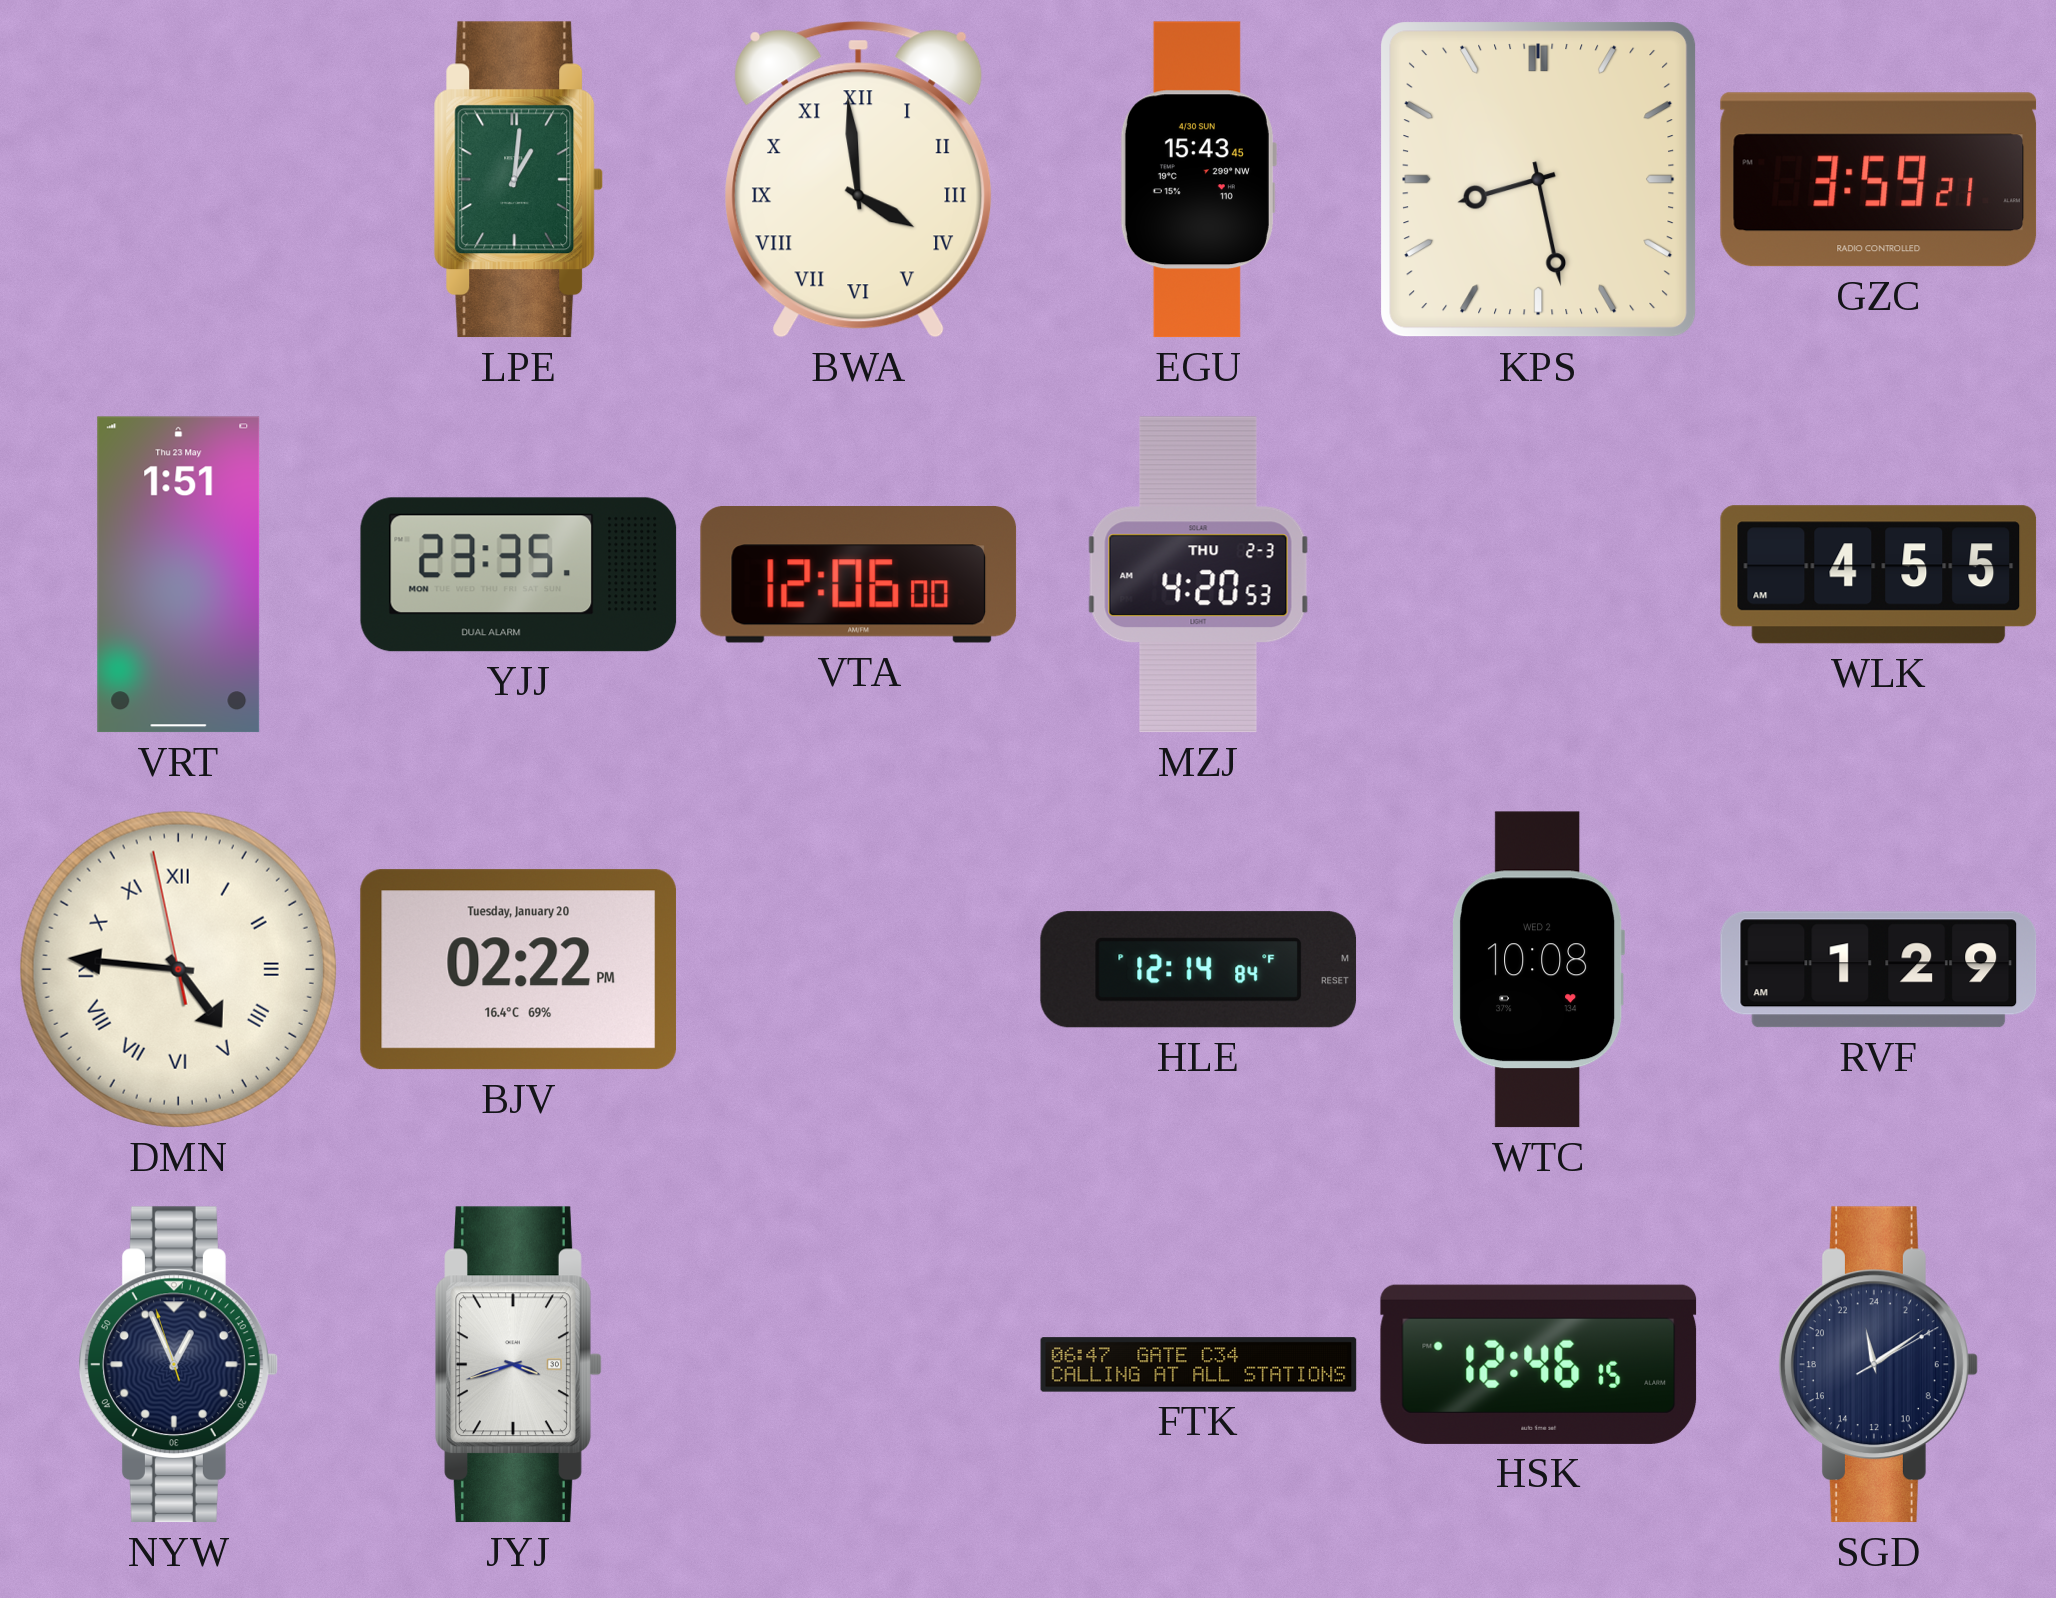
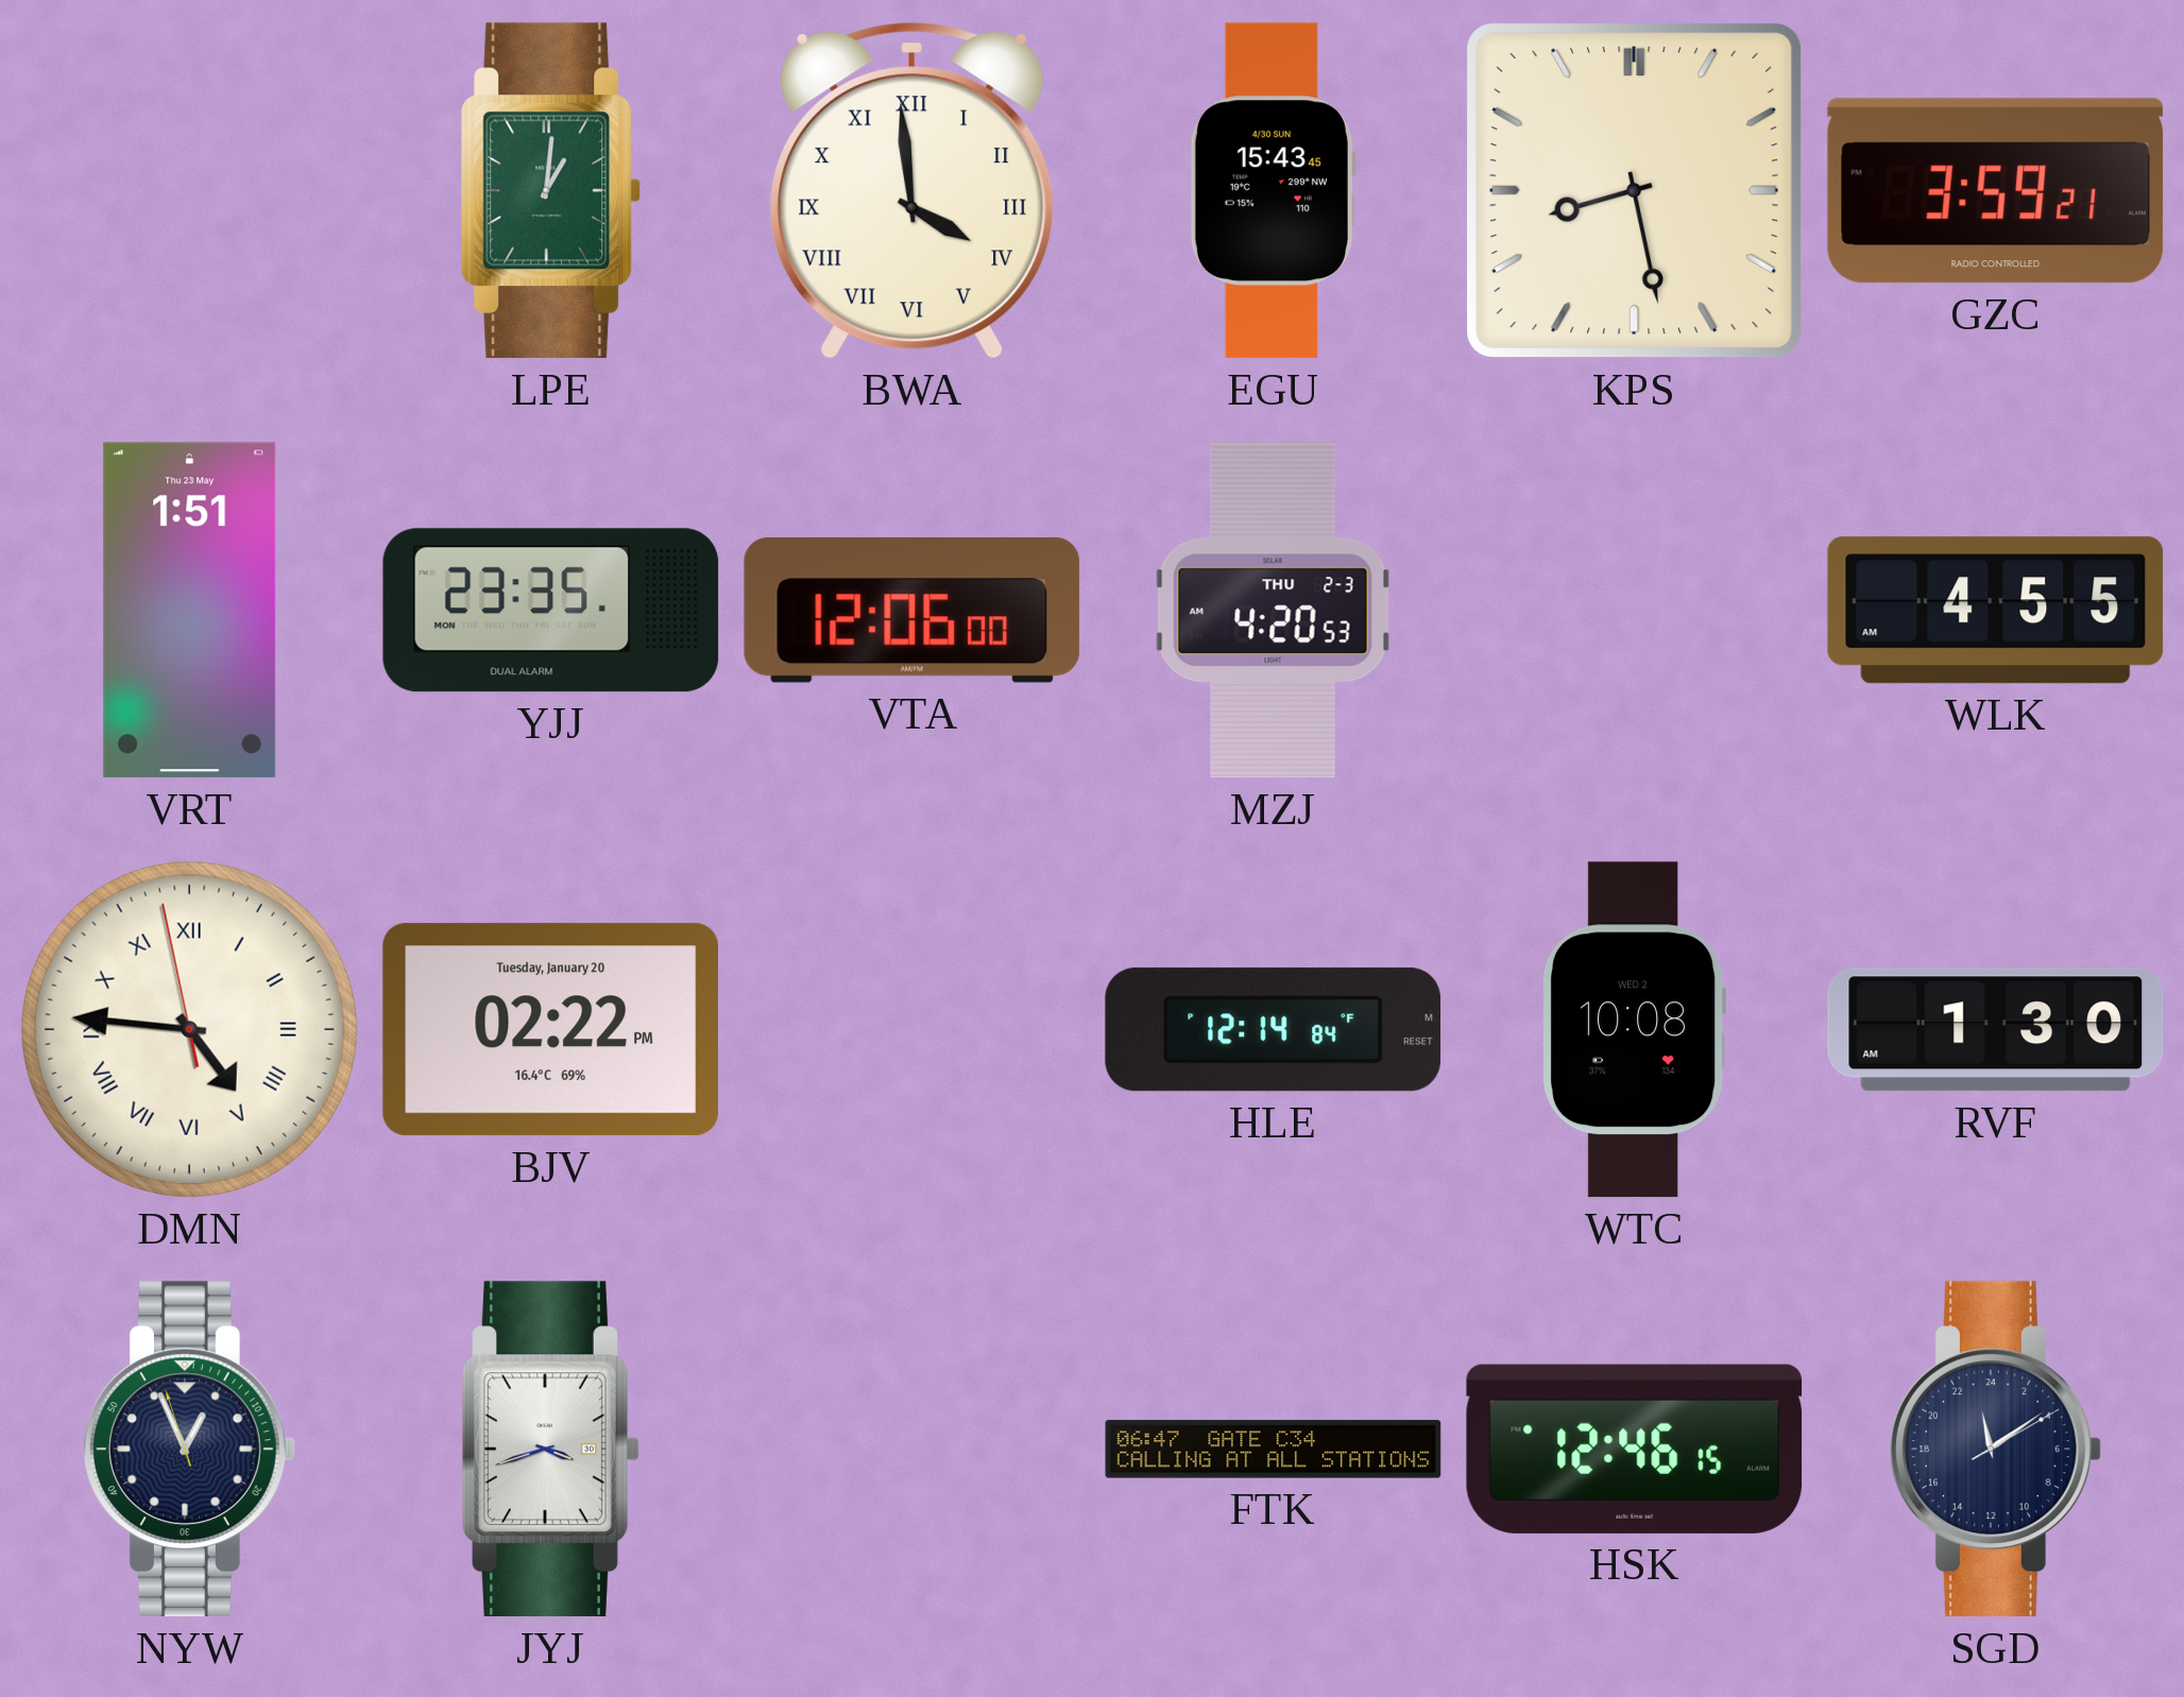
RVF: 1:29 -> 1:30 (1996, 1030)
